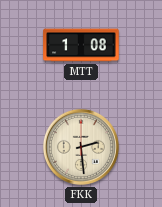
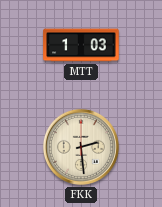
MTT: 1:08 -> 1:03 (81, 45)
